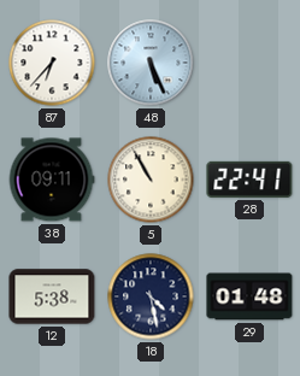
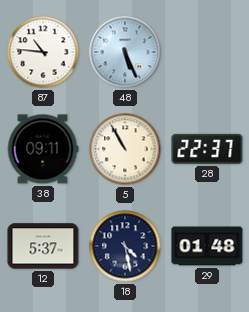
87: 6:37 -> 10:46 (43, 52)
28: 22:41 -> 22:37 (207, 149)
12: 5:38 -> 5:37 (43, 246)
